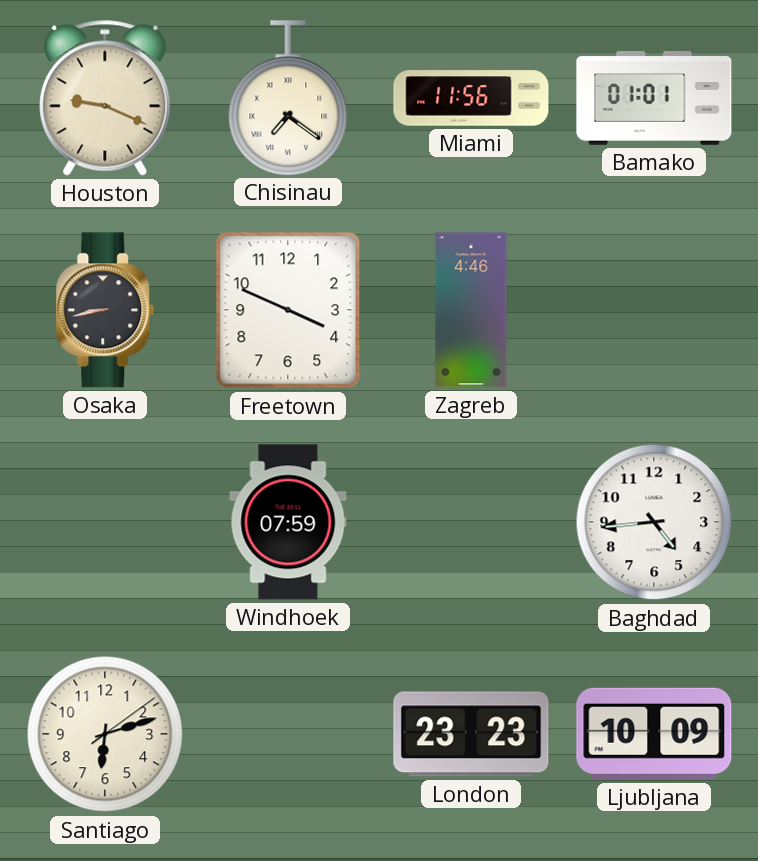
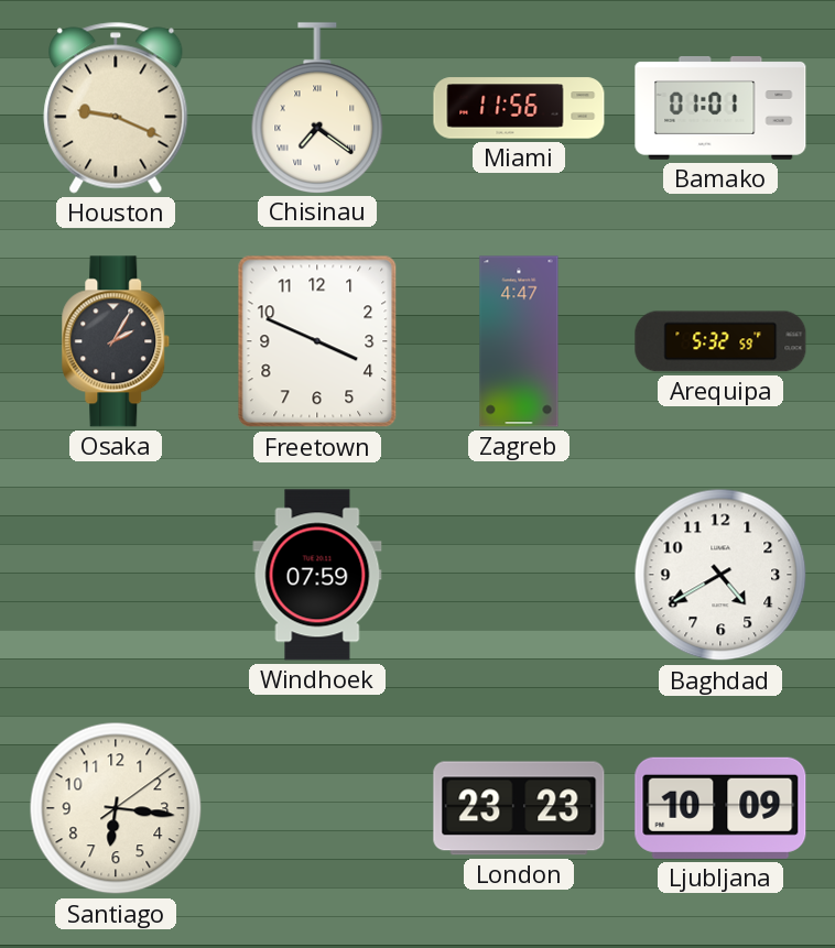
Osaka: 8:43 -> 2:05 (116, 341)
Zagreb: 4:46 -> 4:47 (519, 341)
Arequipa: none -> 5:32 (720, 341)
Baghdad: 4:44 -> 4:40 (720, 575)
Santiago: 6:12 -> 6:16 (116, 808)
